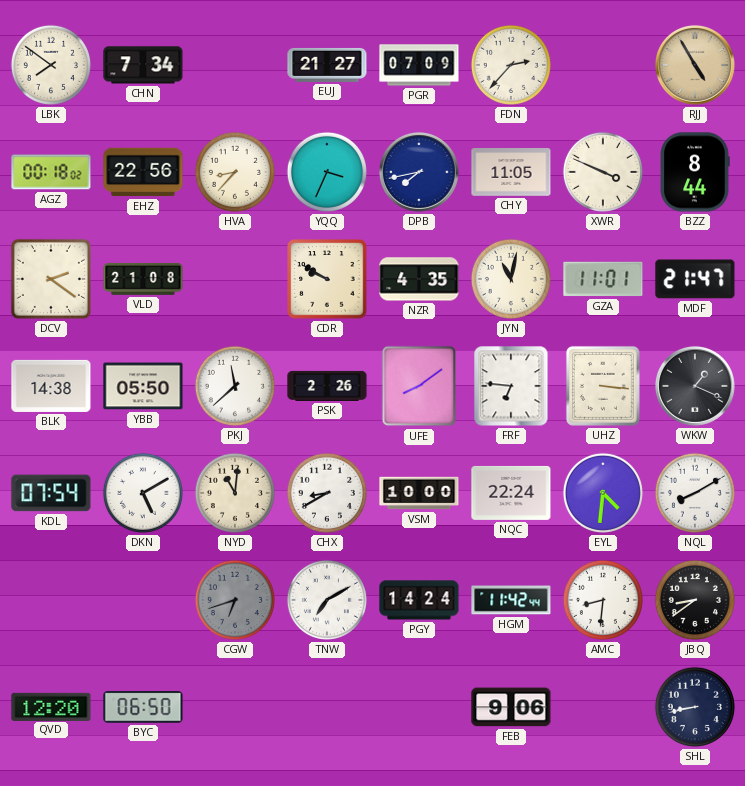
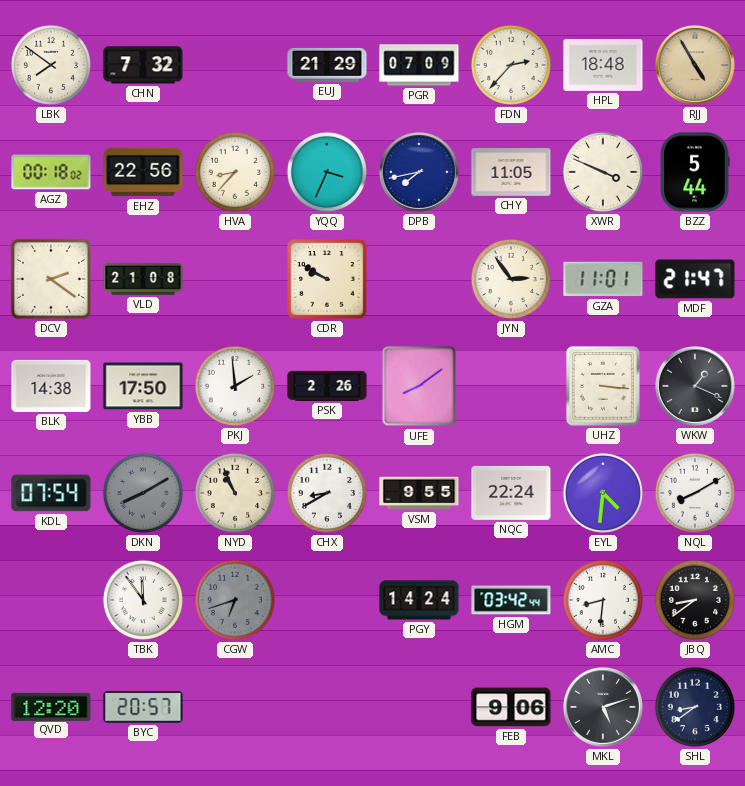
CHN: 7:34 -> 7:32 (143, 65)
EUJ: 21:27 -> 21:29 (327, 65)
HPL: none -> 18:48 (603, 66)
BZZ: 8:44 -> 5:44 (695, 172)
NZR: 4:35 -> none (419, 279)
JYN: 11:02 -> 2:54 (511, 279)
YBB: 05:50 -> 17:50 (143, 386)
PKJ: 11:38 -> 1:59 (235, 386)
FRF: 6:46 -> none (511, 386)
DKN: 5:10 -> 8:10 (143, 493)
DKN dial: white -> grey (143, 493)
NYD: 11:01 -> 10:56 (235, 493)
VSM: 10:00 -> 9:55 (419, 493)
TBK: none -> 11:54 (143, 600)
TNW: 7:10 -> none (327, 600)
HGM: 11:42 -> 03:42 (511, 600)
BYC: 06:50 -> 20:57 (143, 707)
MKL: none -> 5:12 (603, 707)
SHL: 8:43 -> 8:39 (695, 707)
